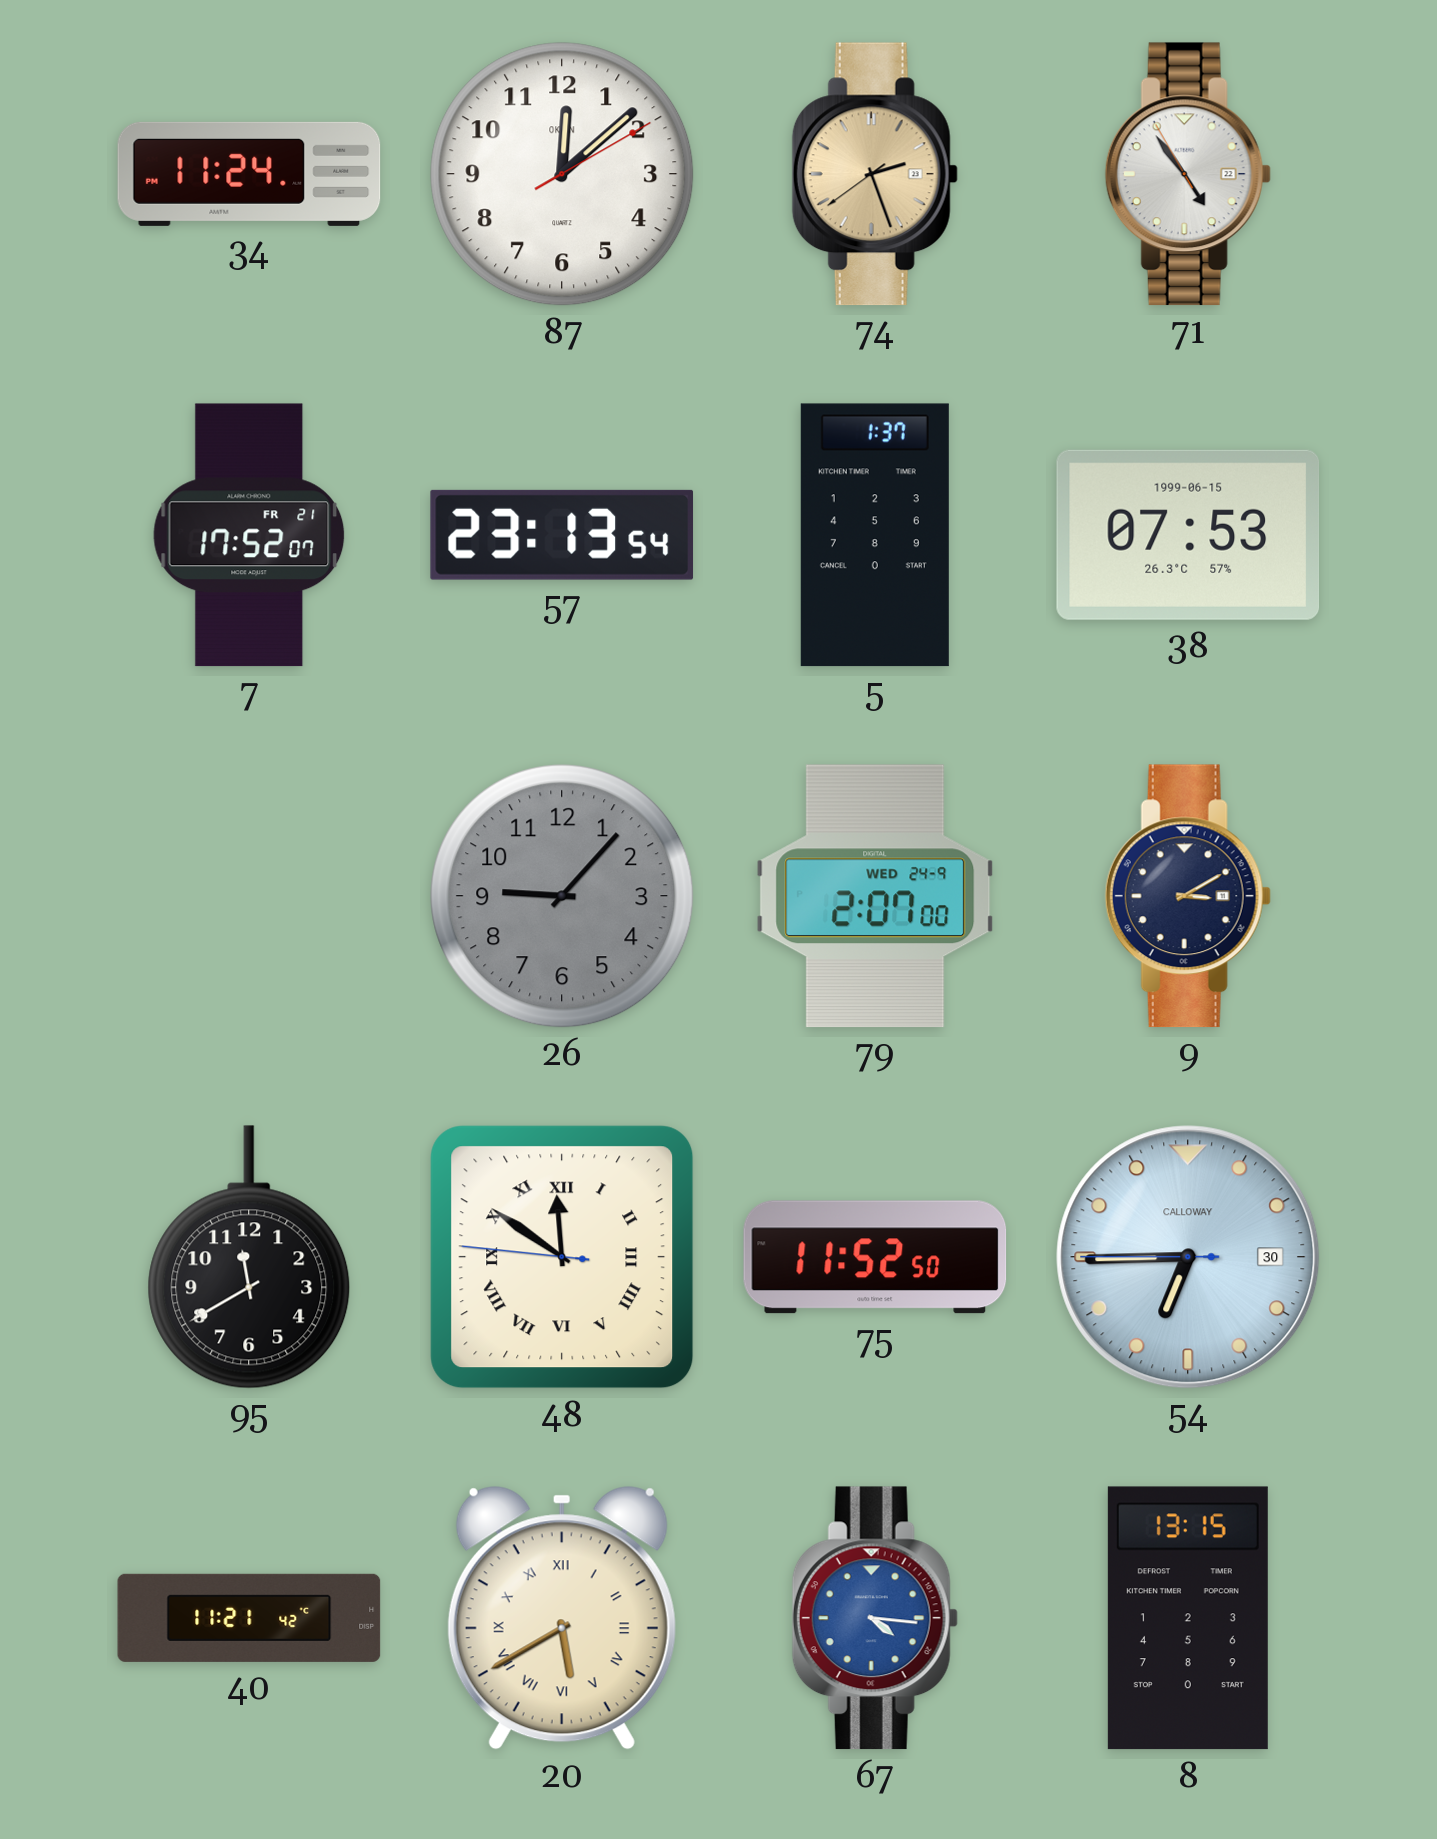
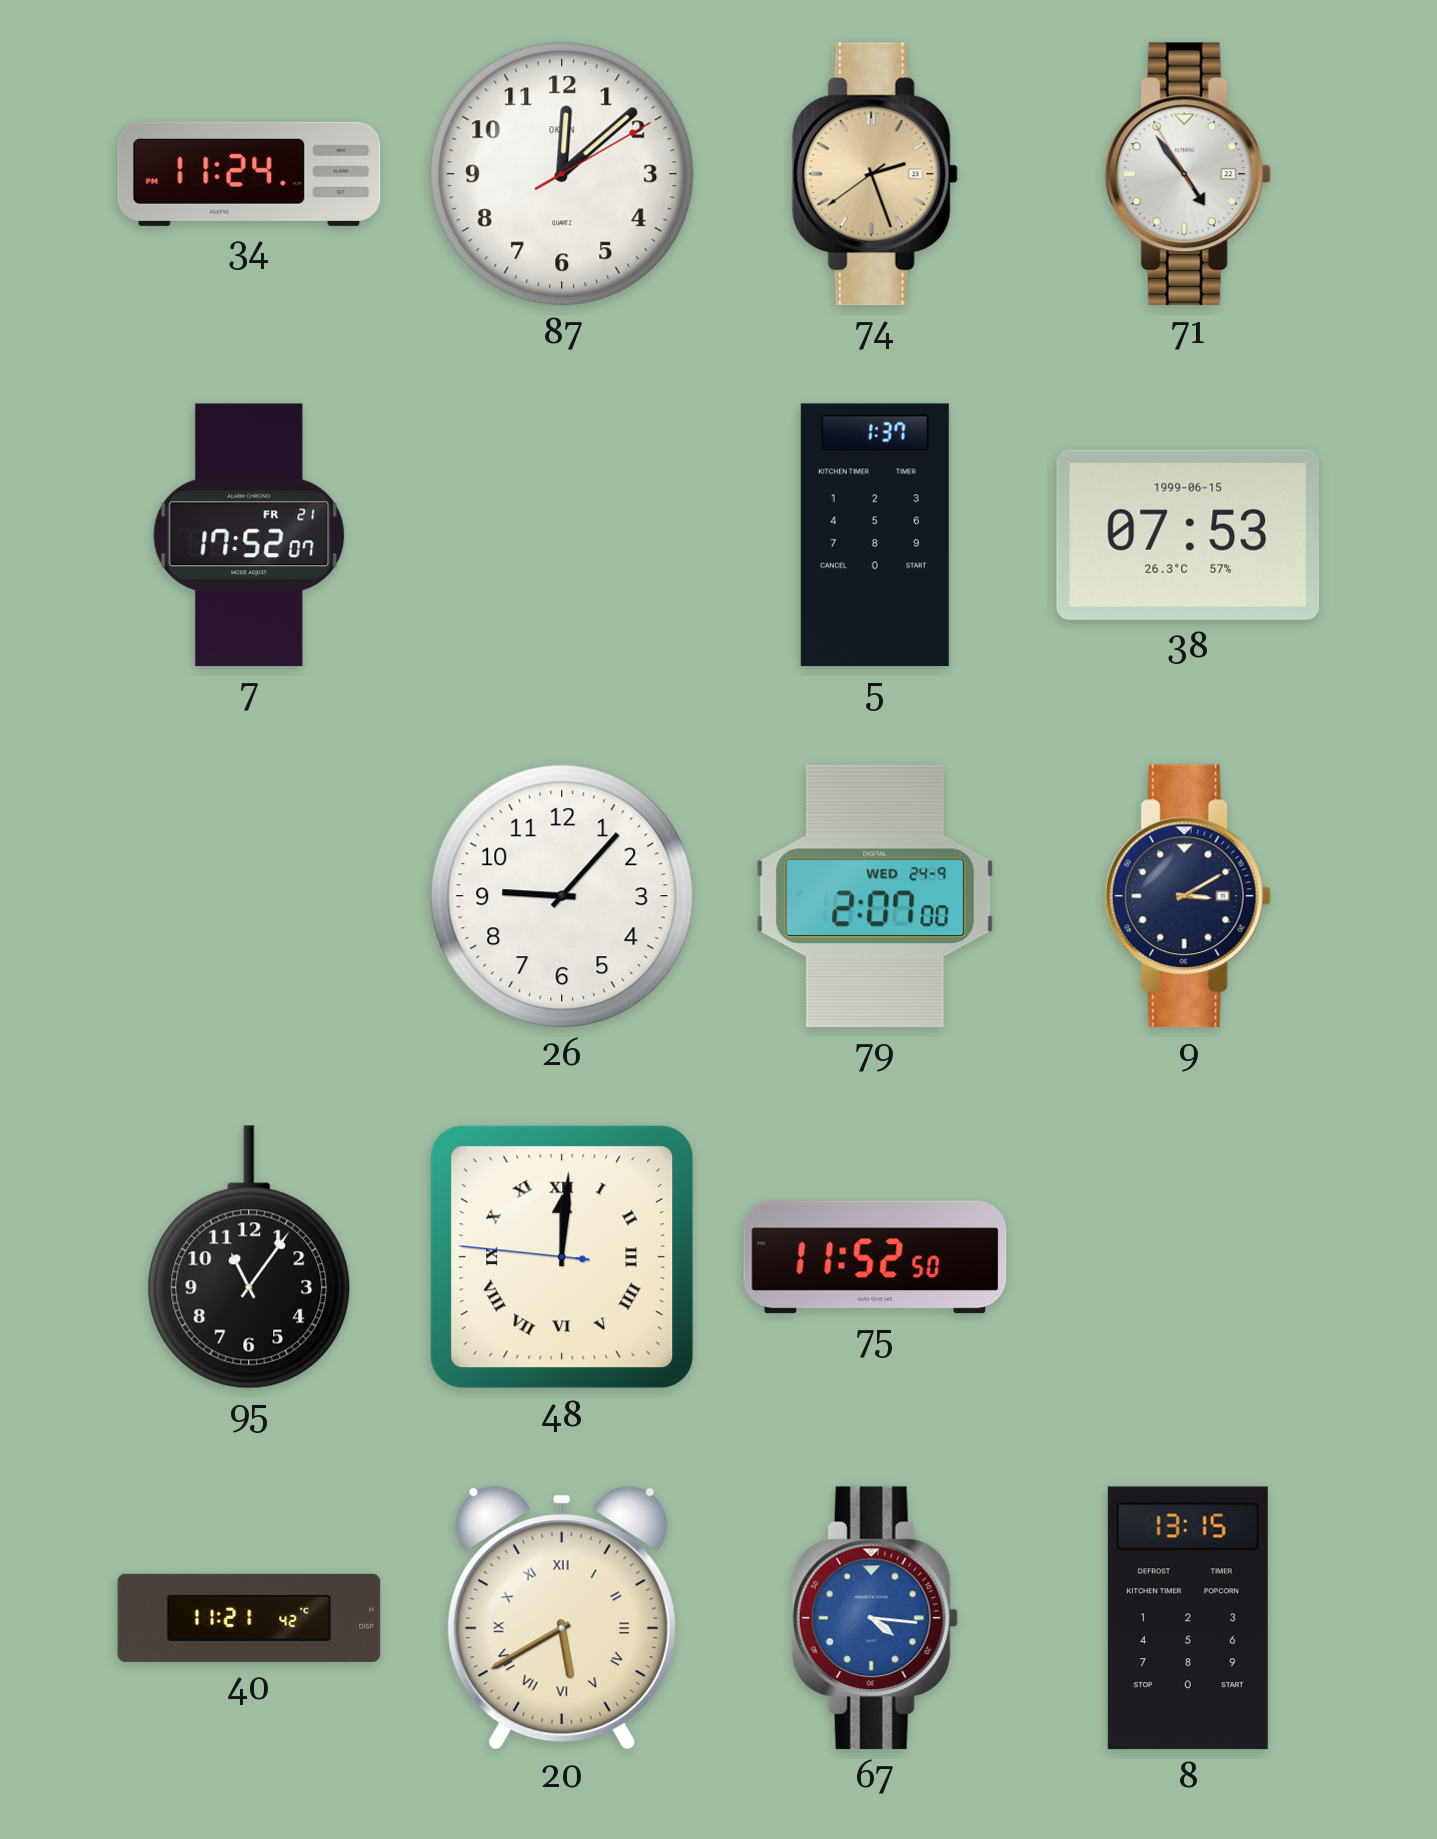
57: 23:13 -> none (562, 535)
26 dial: grey -> white (562, 896)
95: 11:40 -> 11:06 (249, 1257)
48: 11:50 -> 12:00 (562, 1257)
54: 6:44 -> none (1188, 1257)
